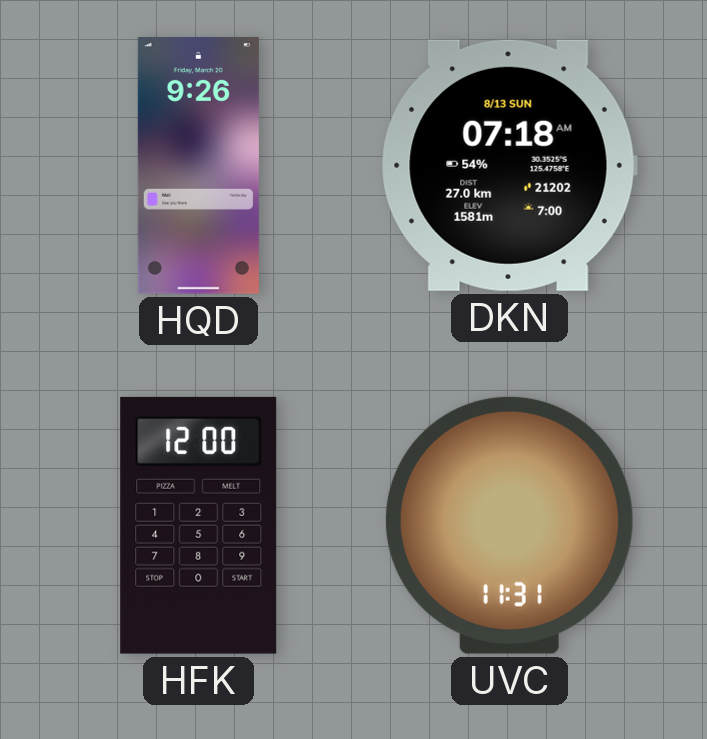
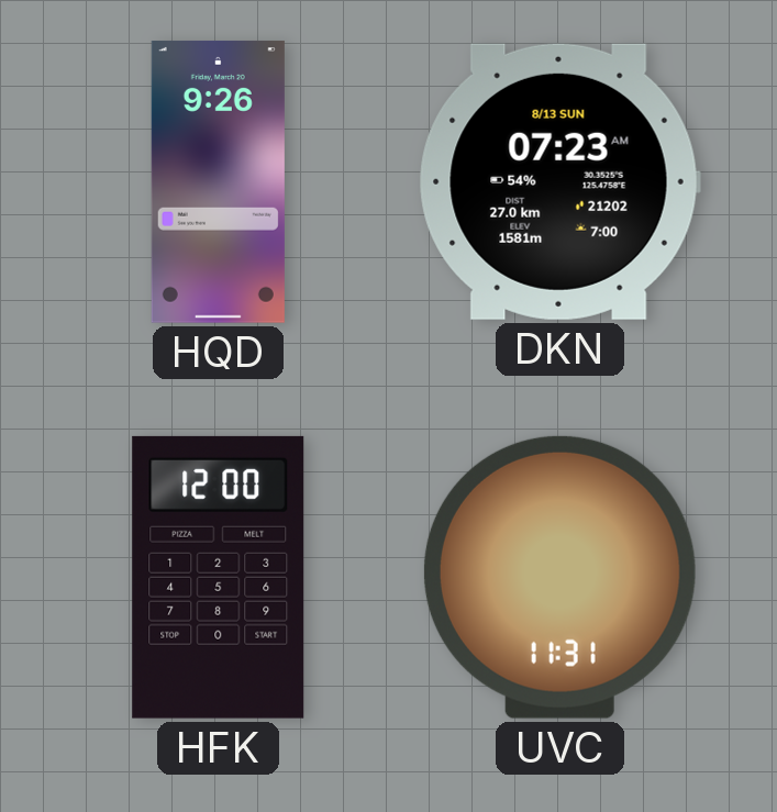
DKN: 07:18 -> 07:23 (559, 181)
